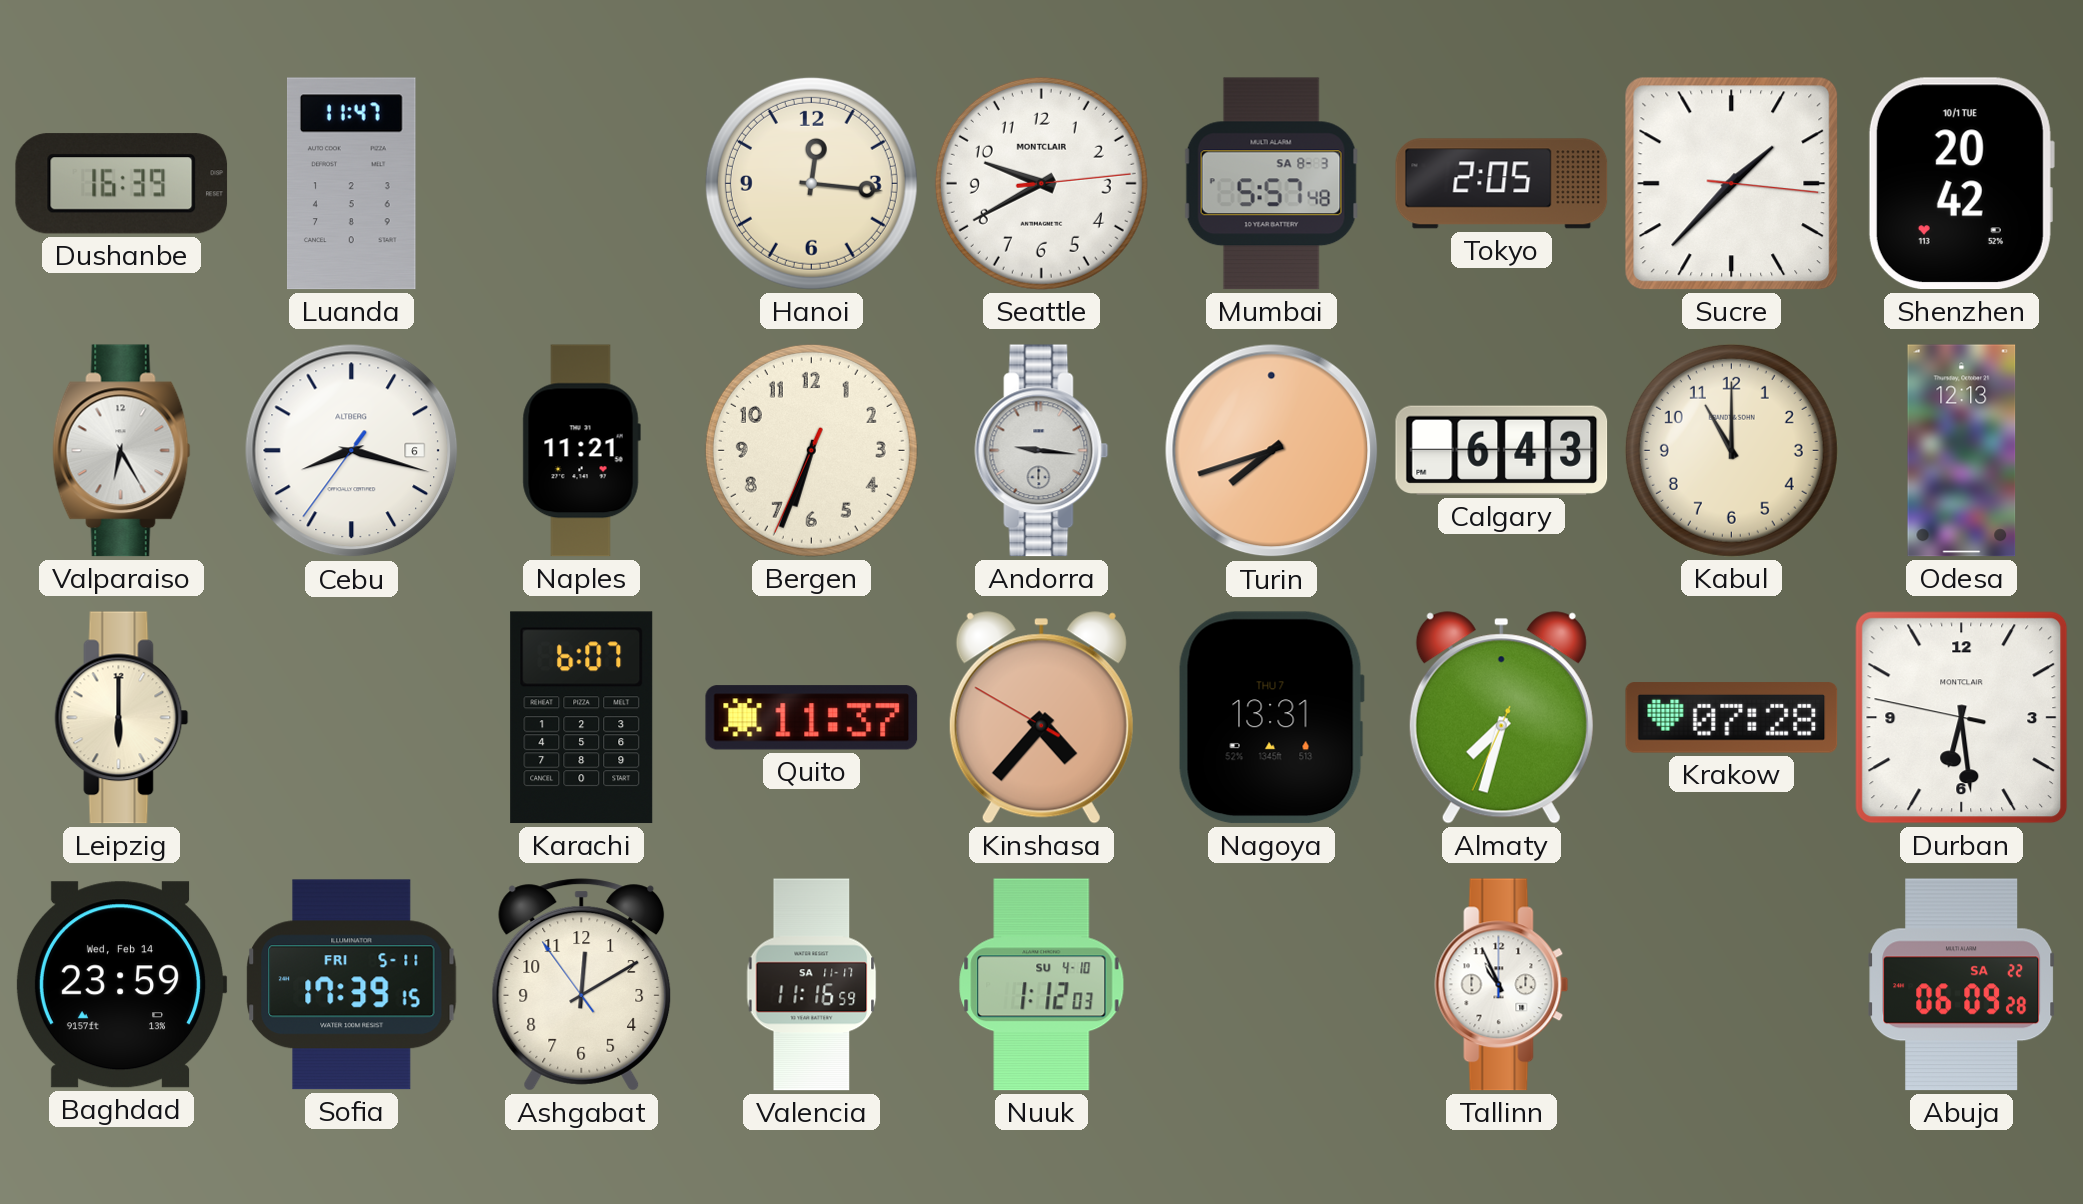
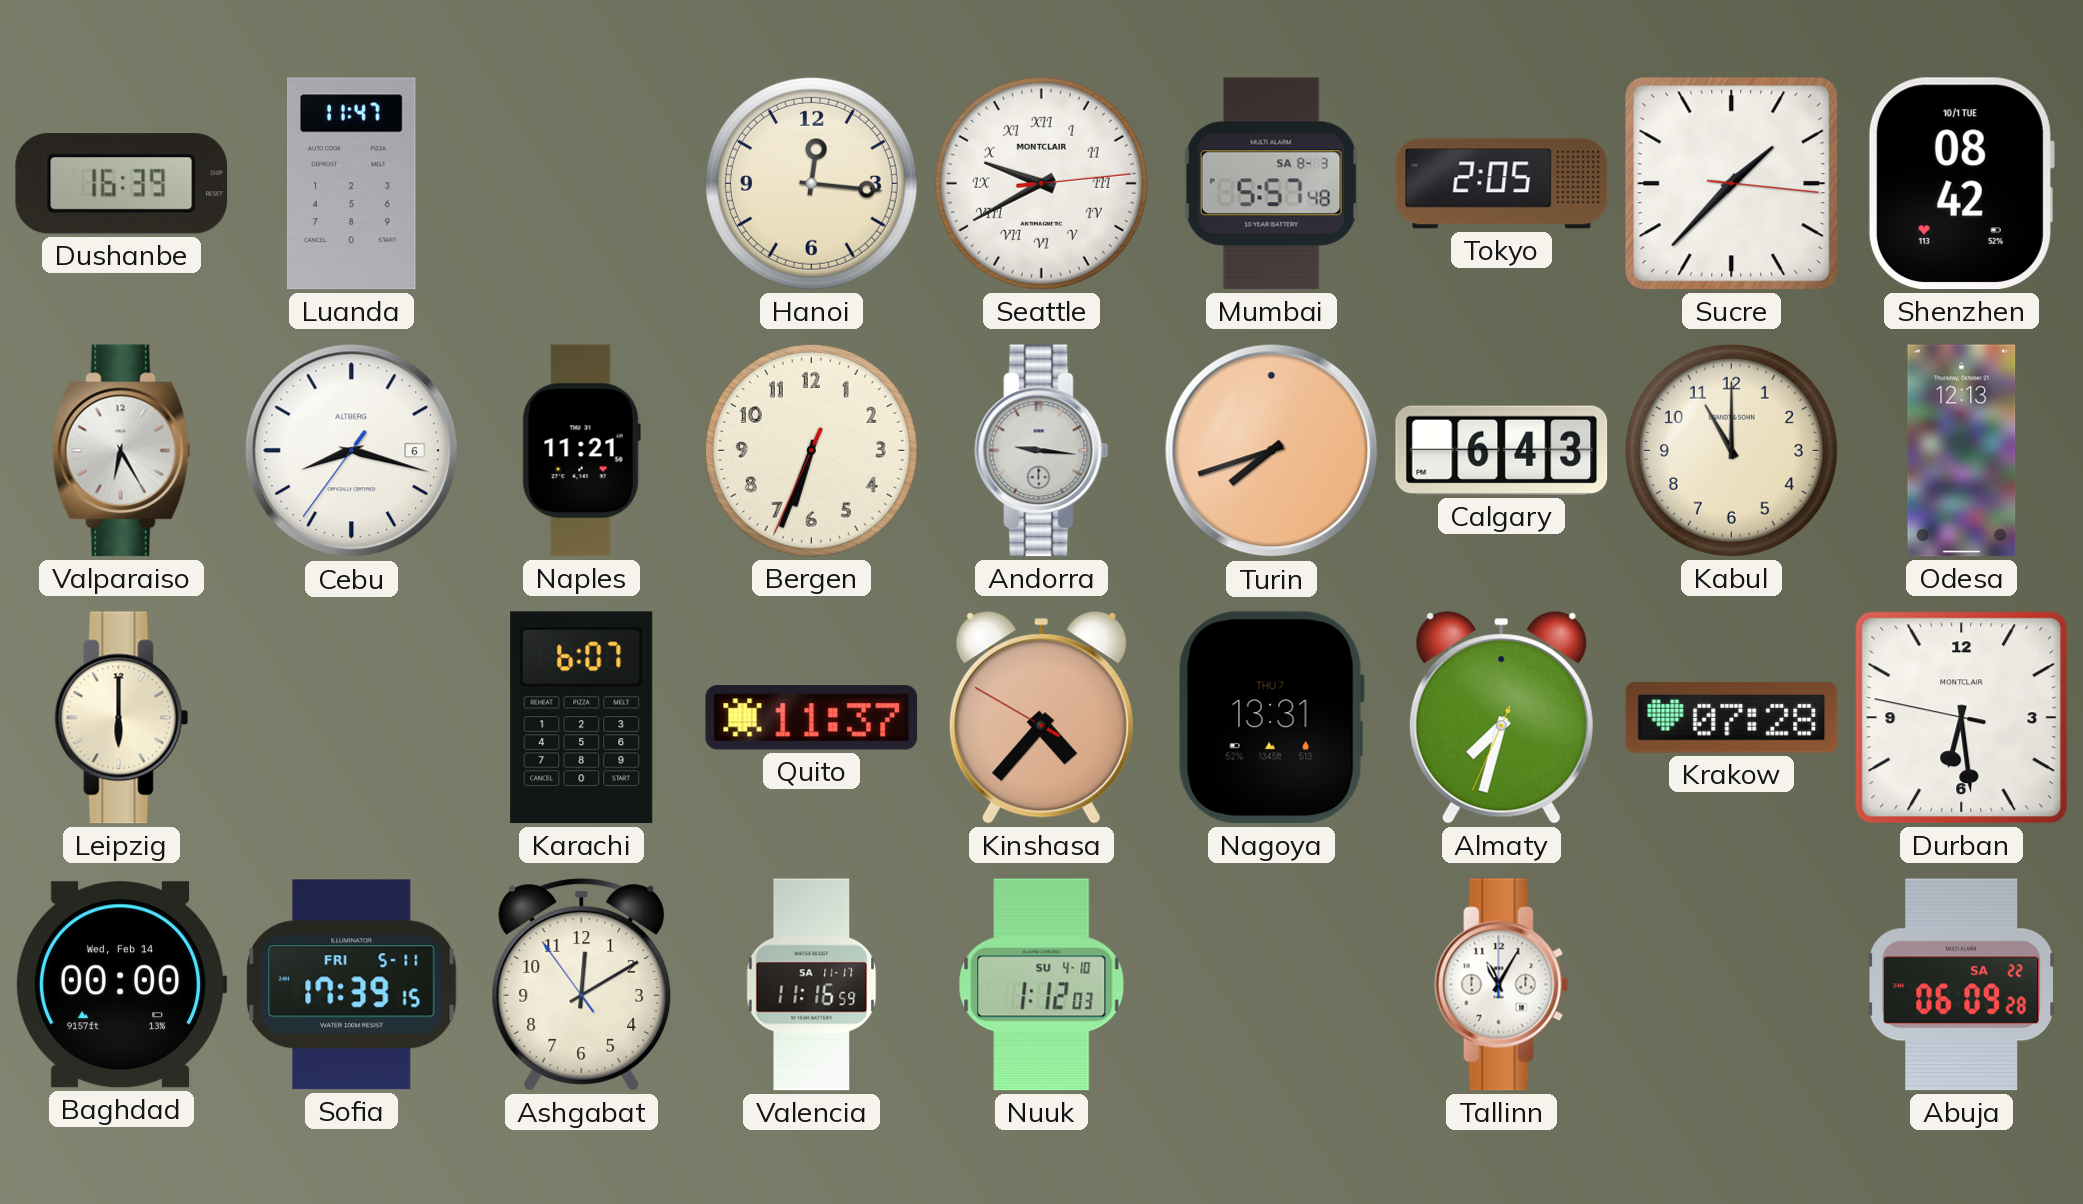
Seattle numerals: Arabic -> Roman (1041, 183)
Shenzhen: 20:42 -> 08:42 (1961, 184)
Baghdad: 23:59 -> 00:00 (121, 985)
Tallinn: 10:56 -> 11:05 (1502, 985)
